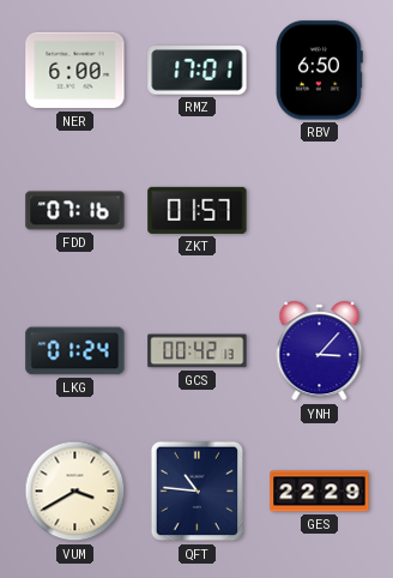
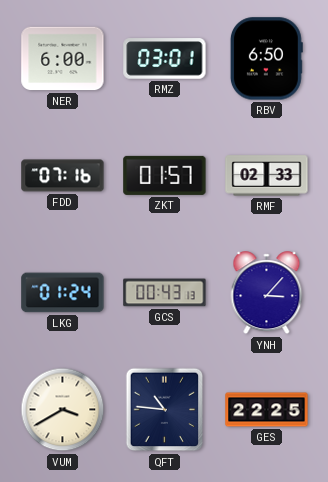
RMZ: 17:01 -> 03:01 (165, 59)
RMF: none -> 02:33 (267, 176)
GCS: 00:42 -> 00:43 (165, 293)
GES: 22:29 -> 22:25 (267, 410)
